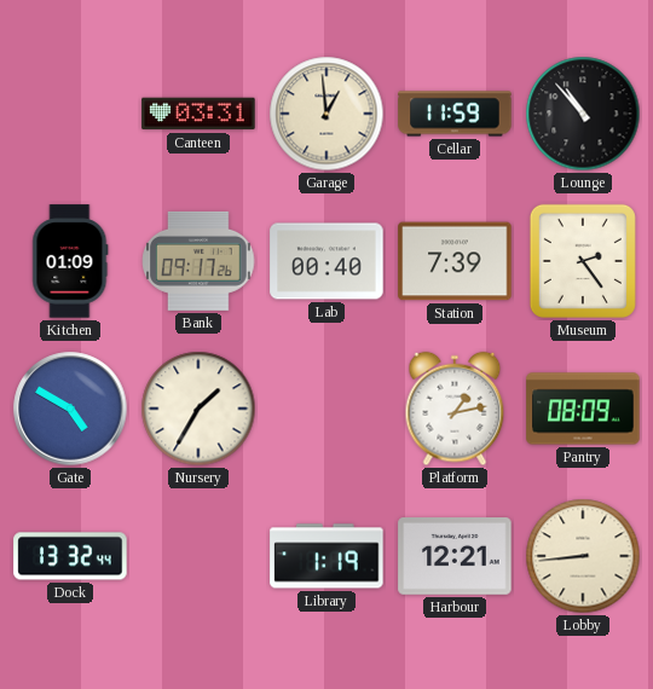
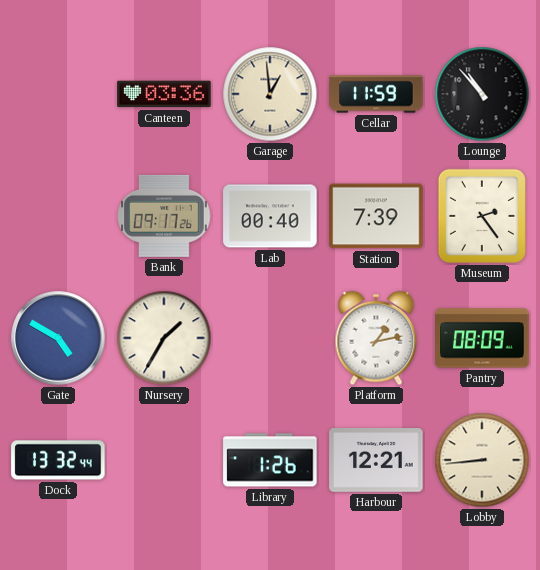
Canteen: 03:31 -> 03:36 (164, 94)
Kitchen: 01:09 -> none (70, 261)
Library: 1:19 -> 1:26 (270, 460)
